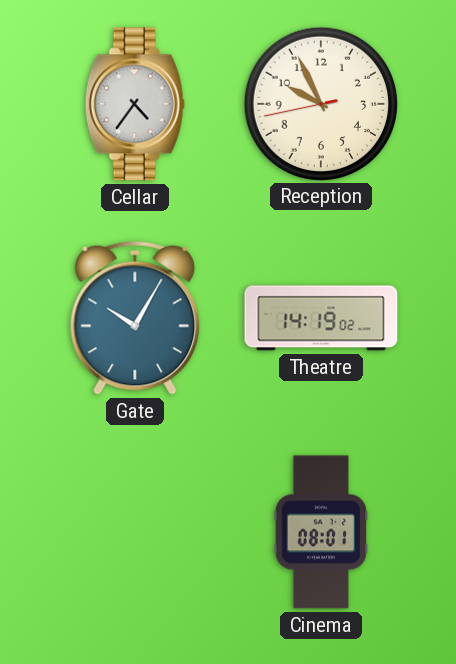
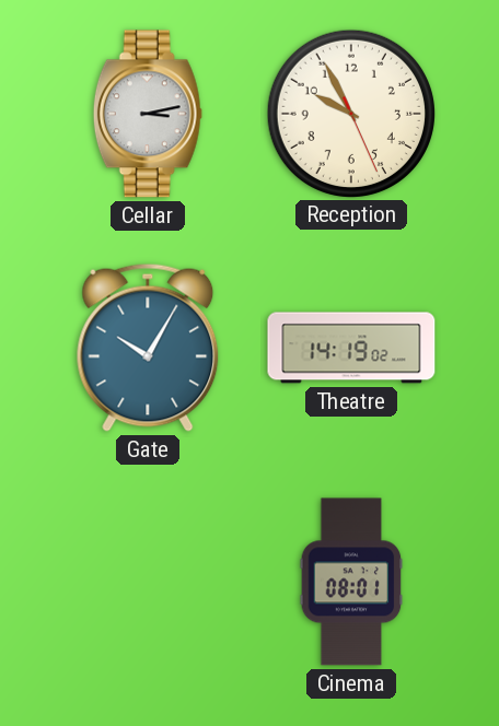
Cellar: 4:36 -> 3:13 (148, 114)
Reception: 9:55:43 -> 9:55:26 (350, 113)
